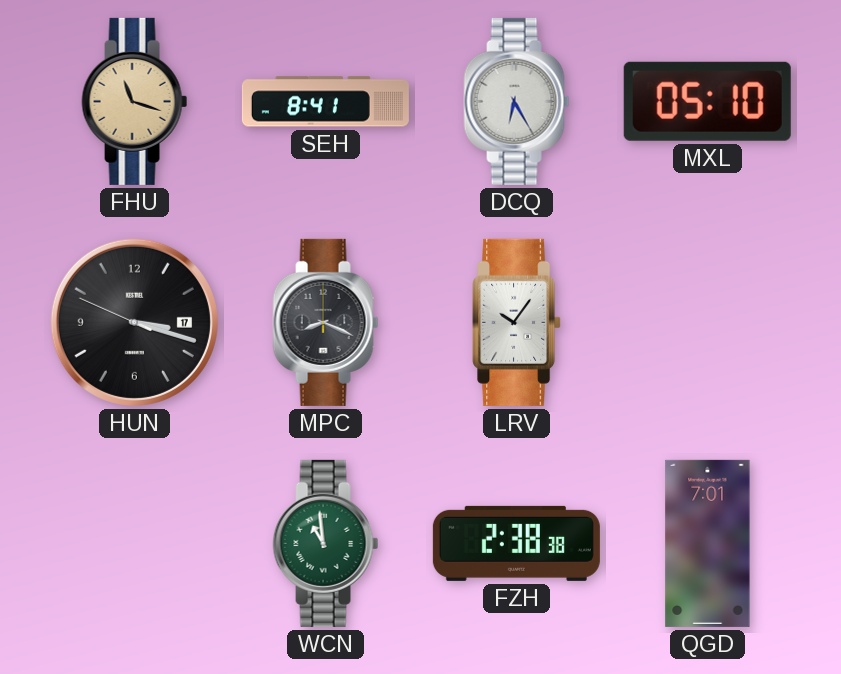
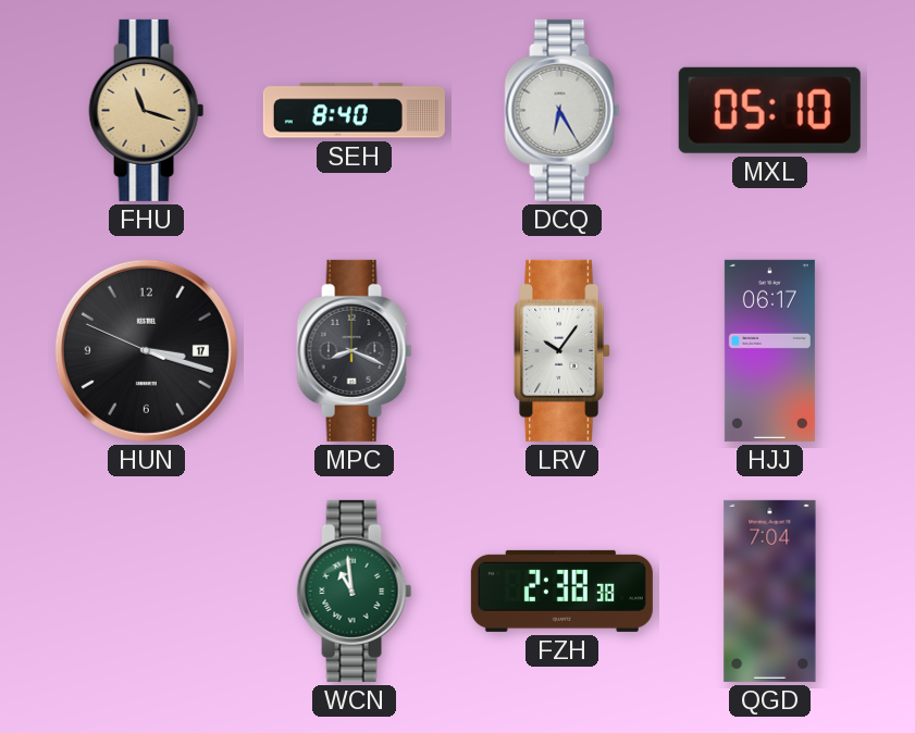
SEH: 8:41 -> 8:40 (354, 111)
HJJ: none -> 06:17 (769, 350)
QGD: 7:01 -> 7:04 (770, 591)
